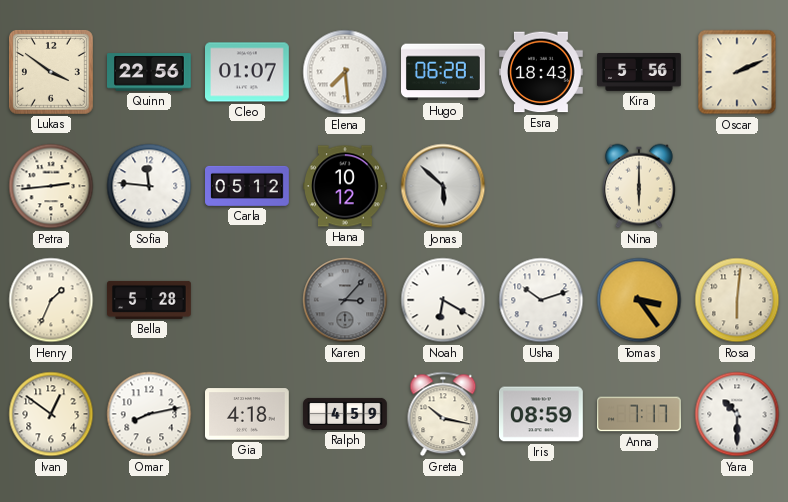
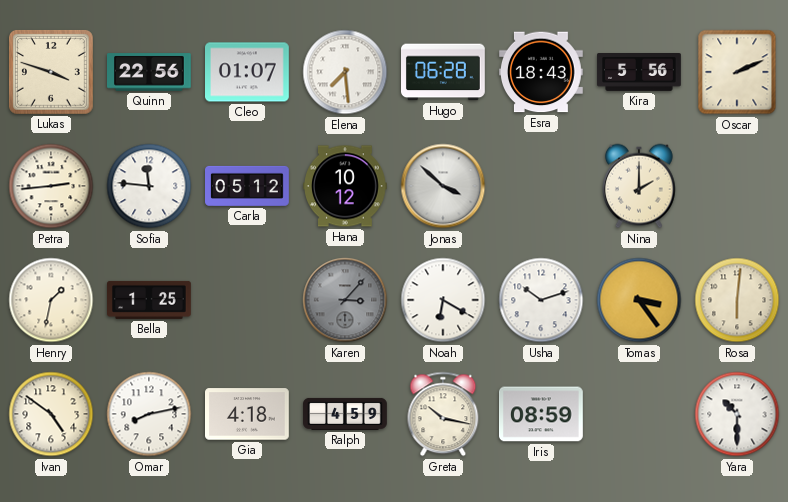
Lukas: 3:51 -> 3:48 (52, 72)
Jonas: 5:52 -> 3:52 (443, 186)
Nina: 6:00 -> 2:00 (639, 186)
Henry: 1:34 -> 1:32 (51, 300)
Bella: 5:28 -> 1:25 (149, 300)
Ivan: 12:51 -> 4:51 (51, 414)
Anna: 7:17 -> none (640, 414)
